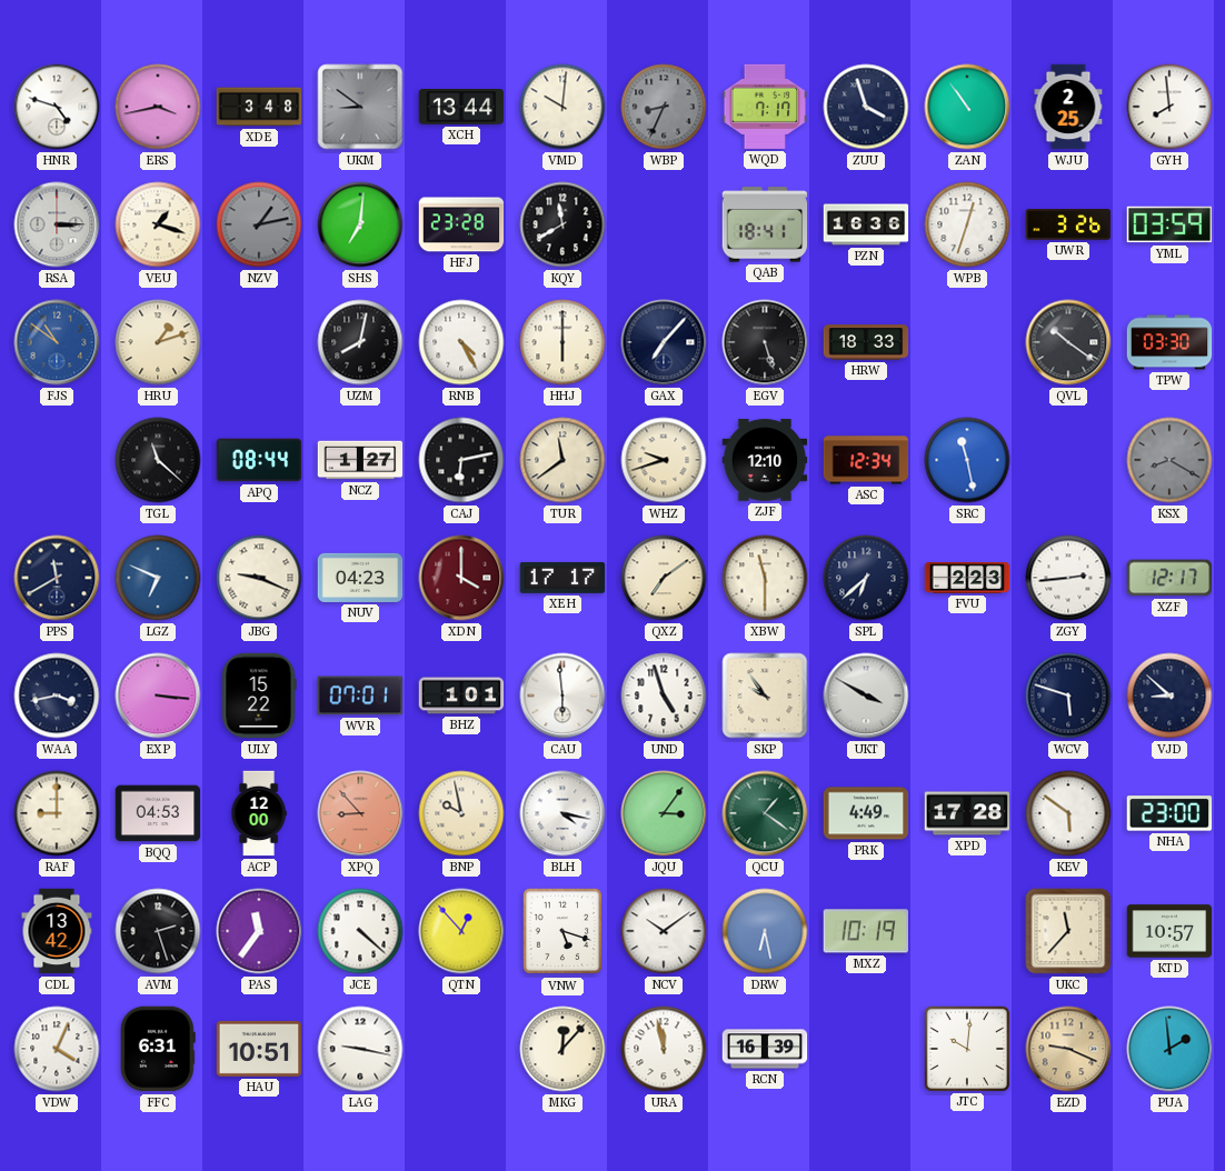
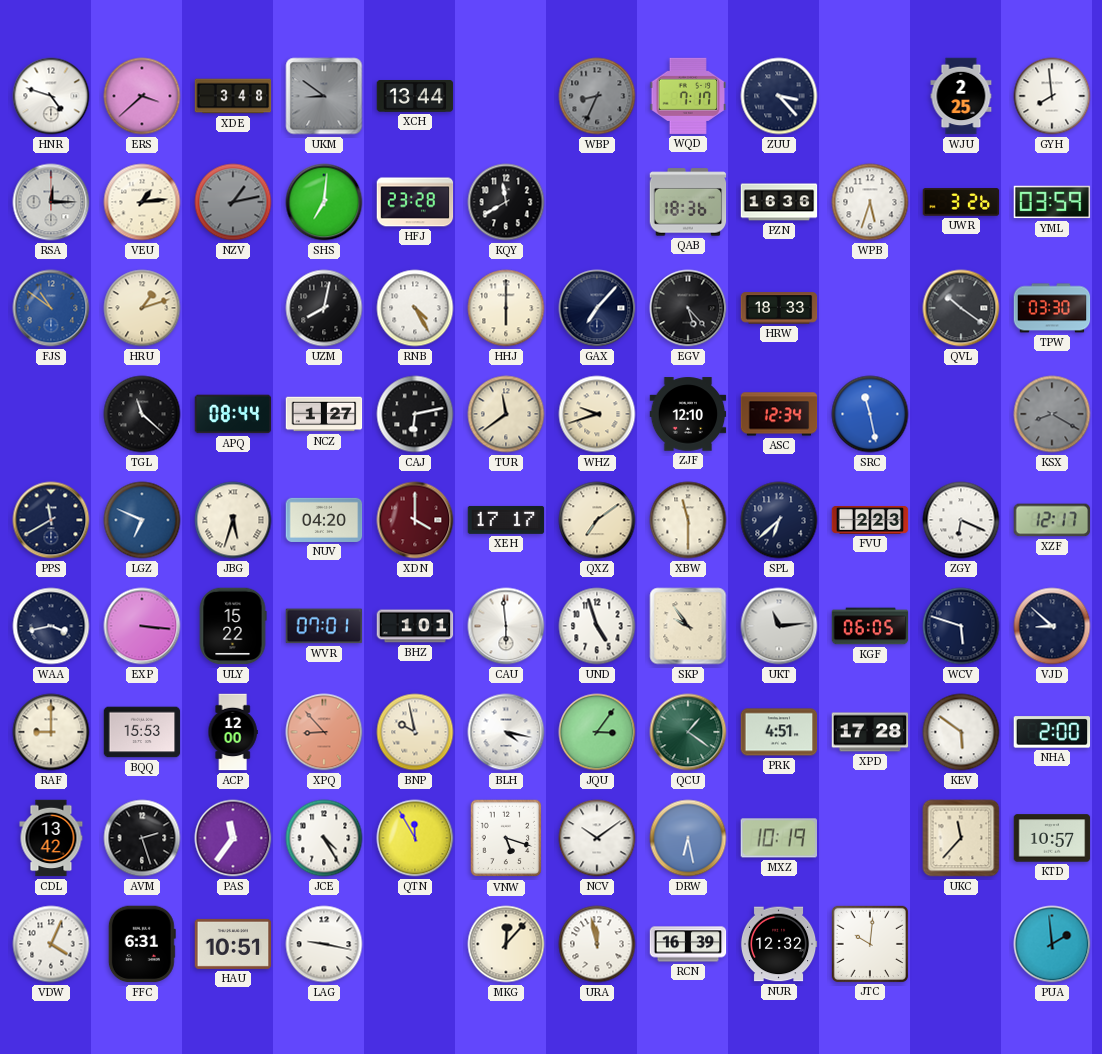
ERS: 3:43 -> 3:38 (142, 96)
VMD: 10:01 -> none (562, 107)
ZUU: 3:57 -> 3:23 (779, 96)
ZAN: 10:54 -> none (967, 107)
RSA: 3:15 -> 12:15 (51, 202)
VEU: 1:18 -> 1:14 (142, 202)
QAB: 18:41 -> 18:36 (688, 202)
WPB: 12:33 -> 5:33 (870, 202)
EGV: 5:27 -> 5:23 (688, 308)
JBG: 9:19 -> 5:33 (233, 520)
NUV: 04:23 -> 04:20 (324, 520)
ZGY: 2:44 -> 6:19 (961, 520)
UKT: 3:50 -> 11:14 (779, 626)
KGF: none -> 06:05 (870, 626)
BQQ: 04:53 -> 15:53 (142, 732)
PRK: 4:49 -> 4:51 (779, 732)
NHA: 23:00 -> 2:00 (1052, 732)
JCE: 4:22 -> 4:25 (324, 838)
QTN: 12:53 -> 11:55 (415, 838)
NUR: none -> 12:32 (779, 944)
EZD: 9:19 -> none (1068, 1049)
